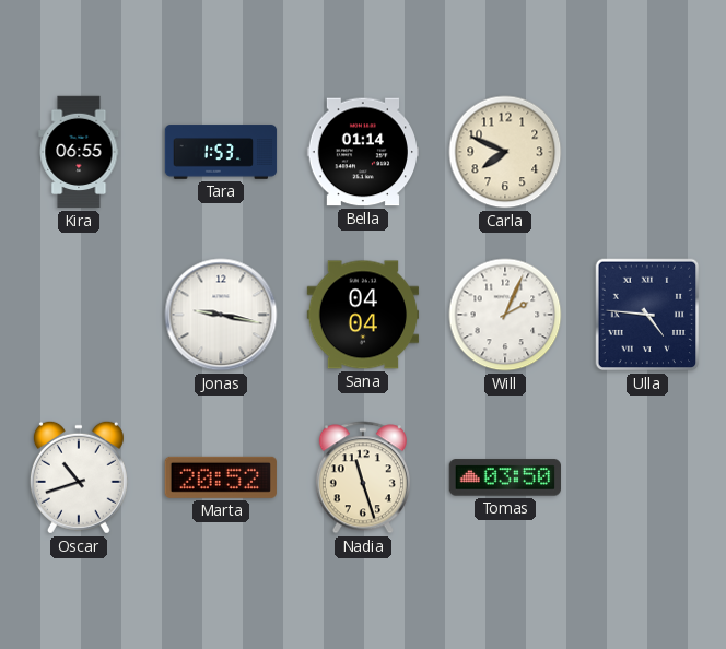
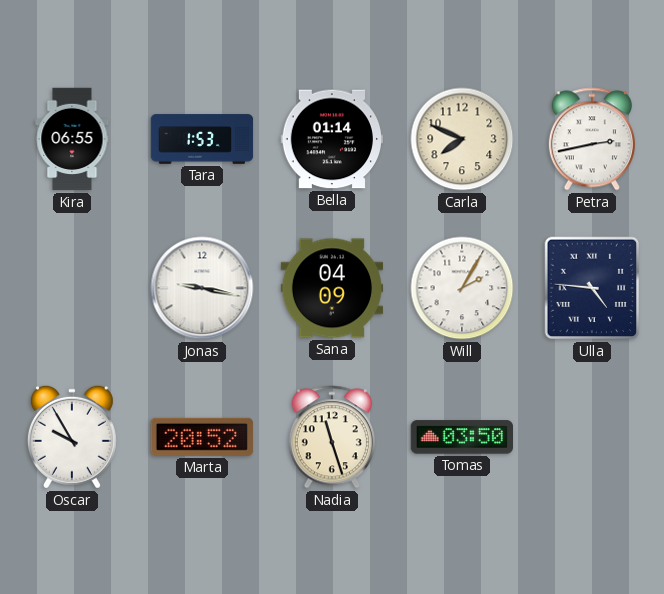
Petra: none -> 2:43 (592, 139)
Sana: 04:04 -> 04:09 (332, 288)
Will: 2:04 -> 2:05 (462, 288)
Oscar: 10:42 -> 9:55 (72, 437)
